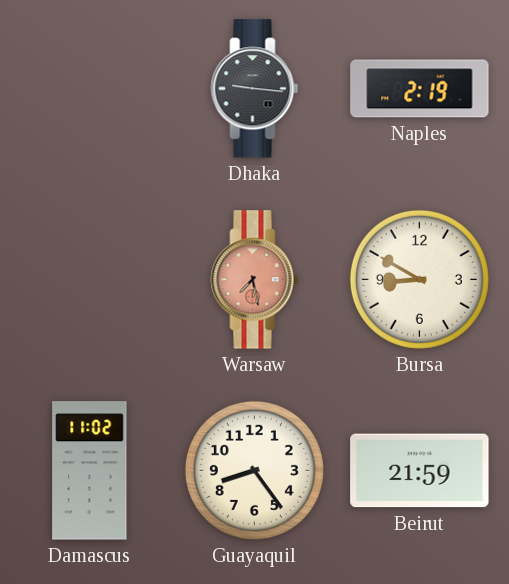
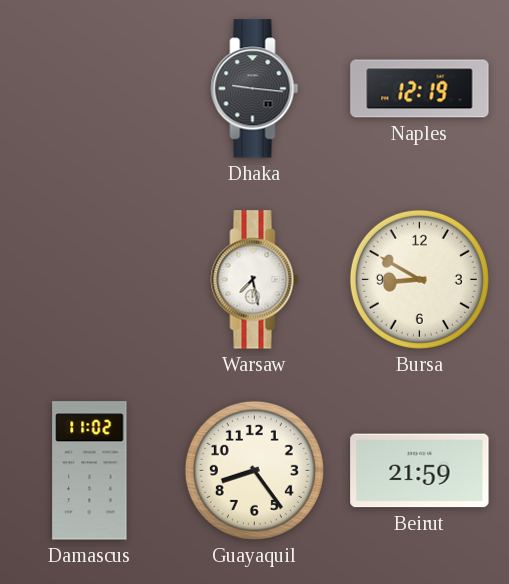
Naples: 2:19 -> 12:19 (420, 89)
Warsaw dial: salmon -> white (255, 280)
